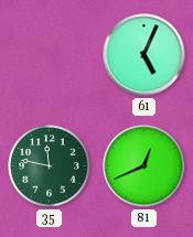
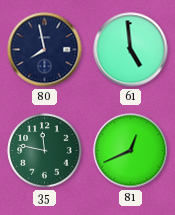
80: none -> 7:58 (45, 50)
61: 5:04 -> 4:59 (131, 50)
